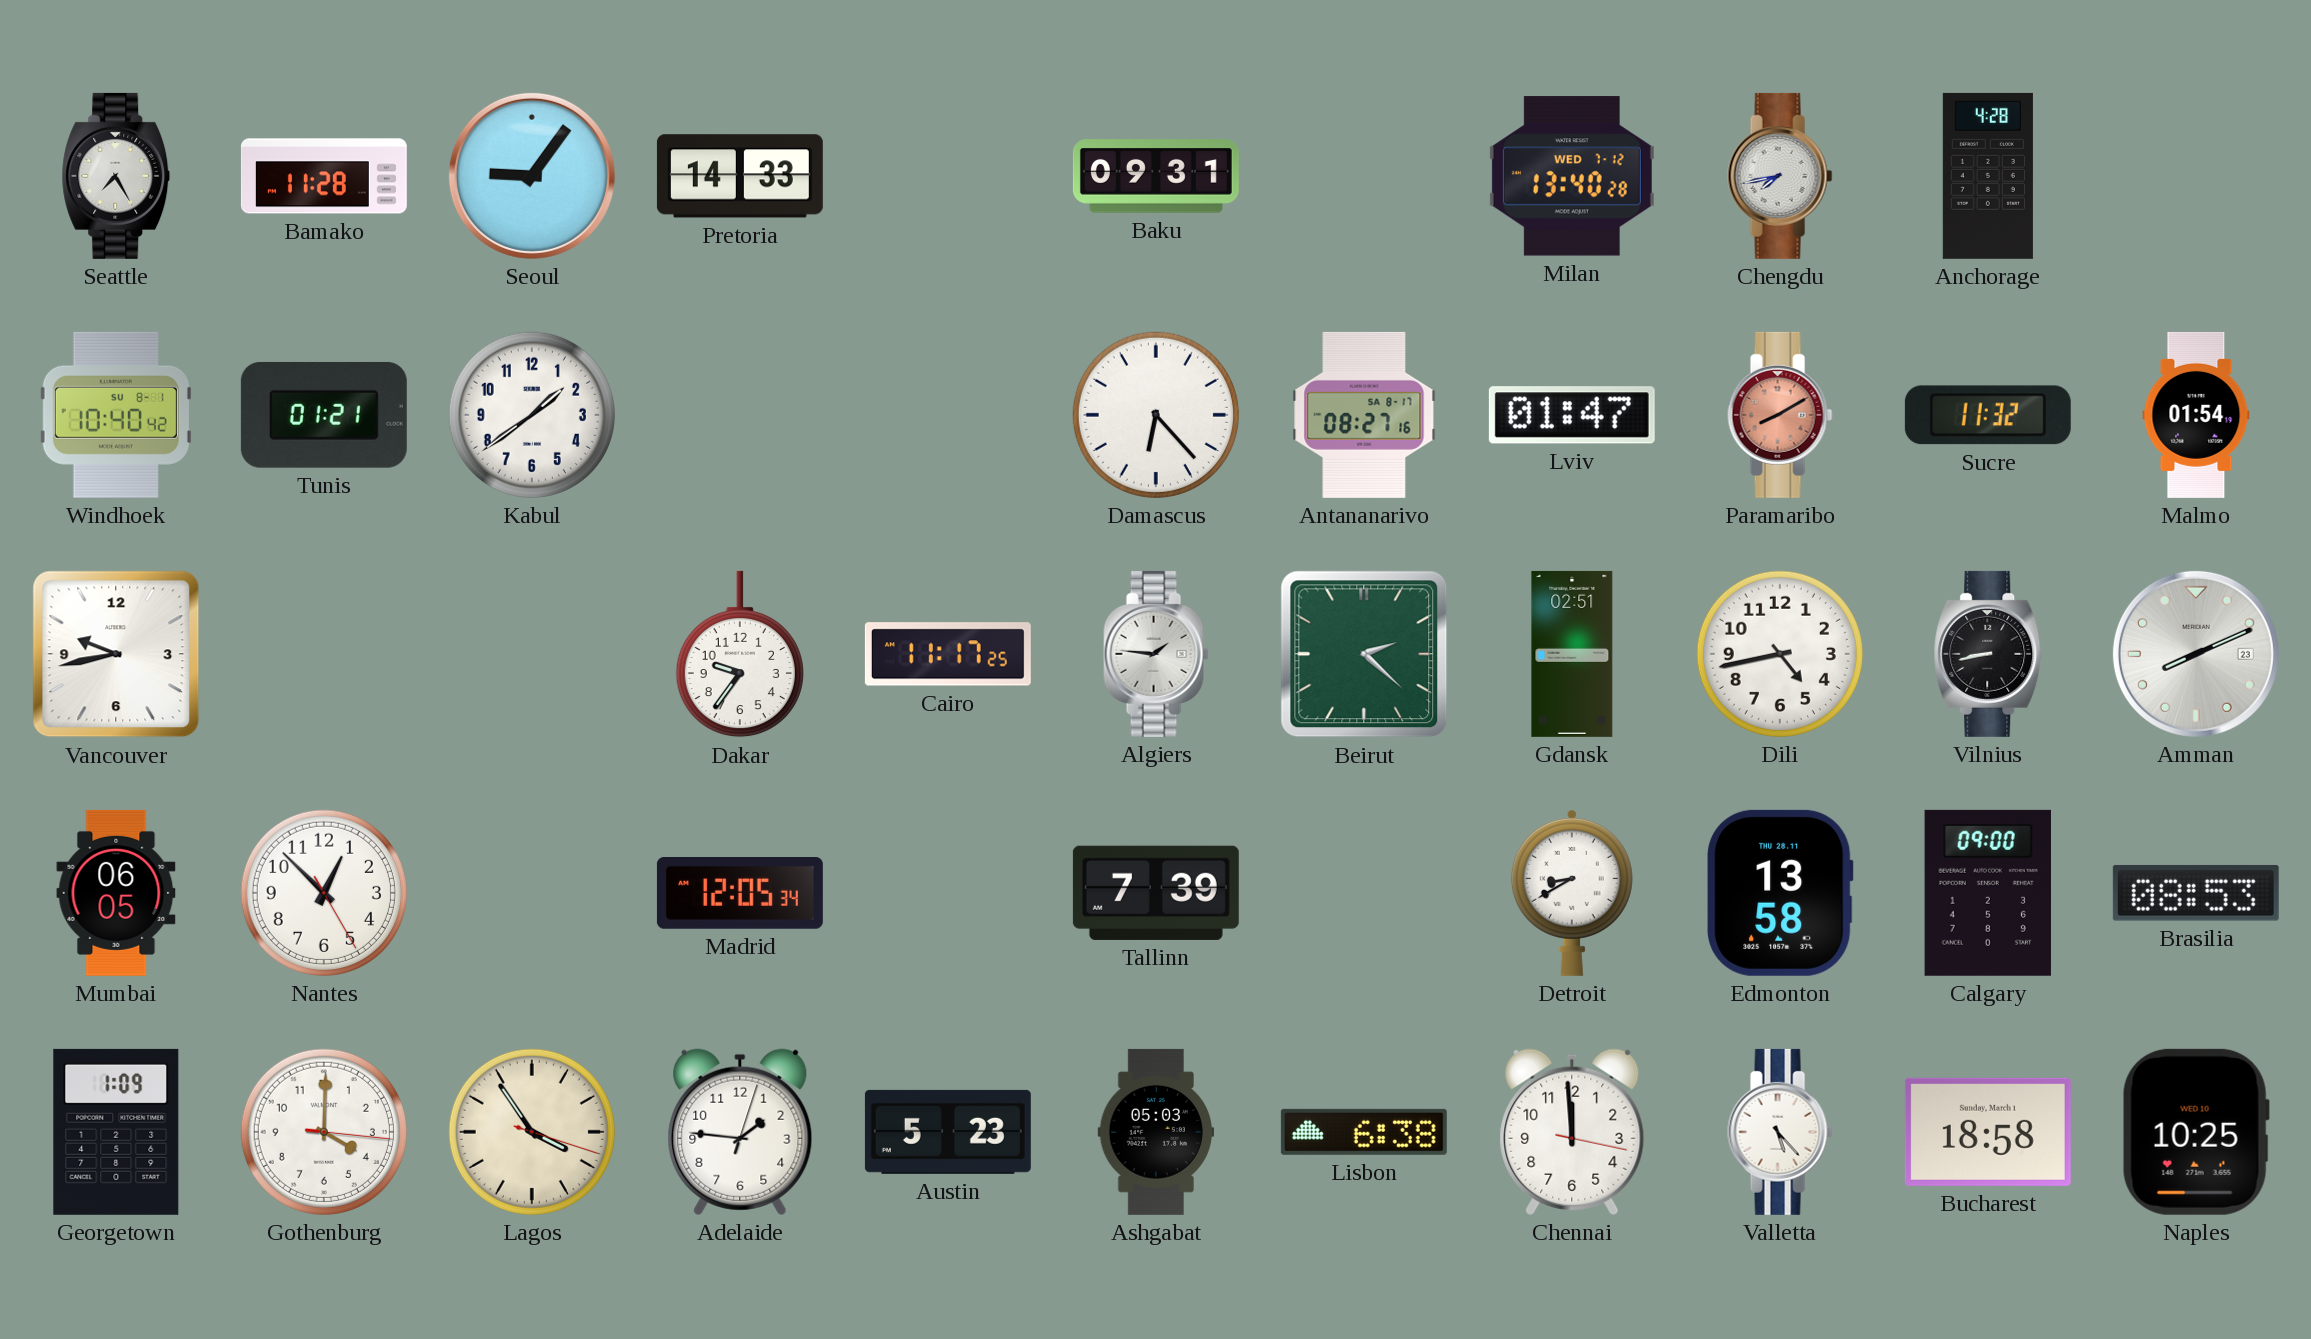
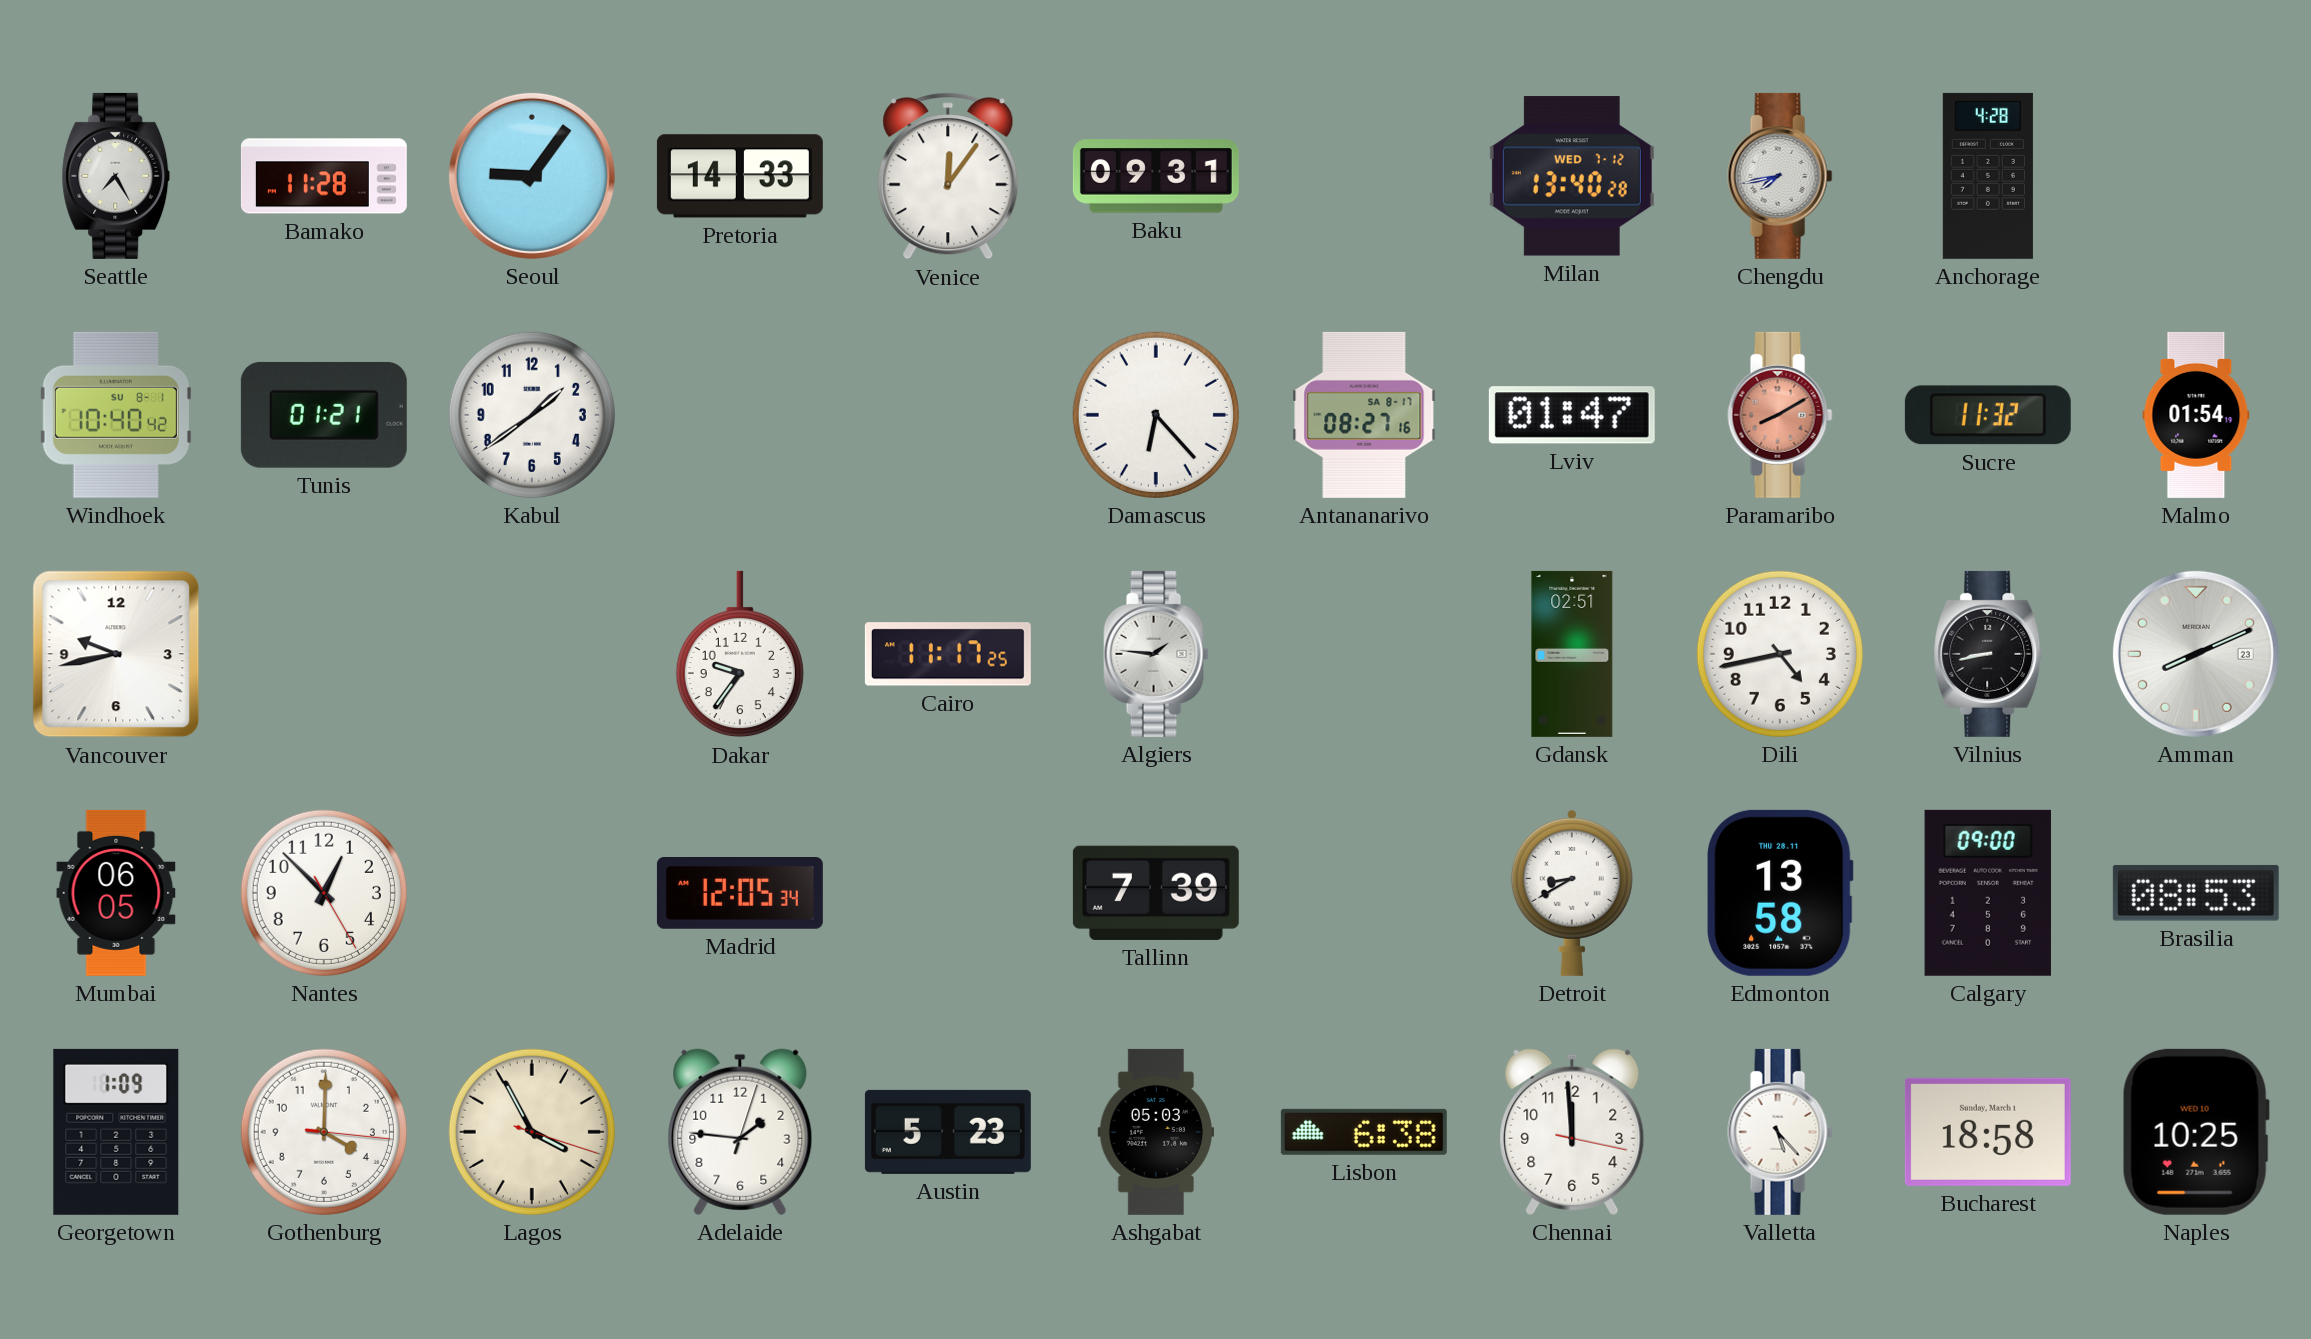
Venice: none -> 12:06 (948, 176)
Beirut: 2:22 -> none (1364, 654)
Lagos: 3:54 -> 3:55 (532, 1132)
